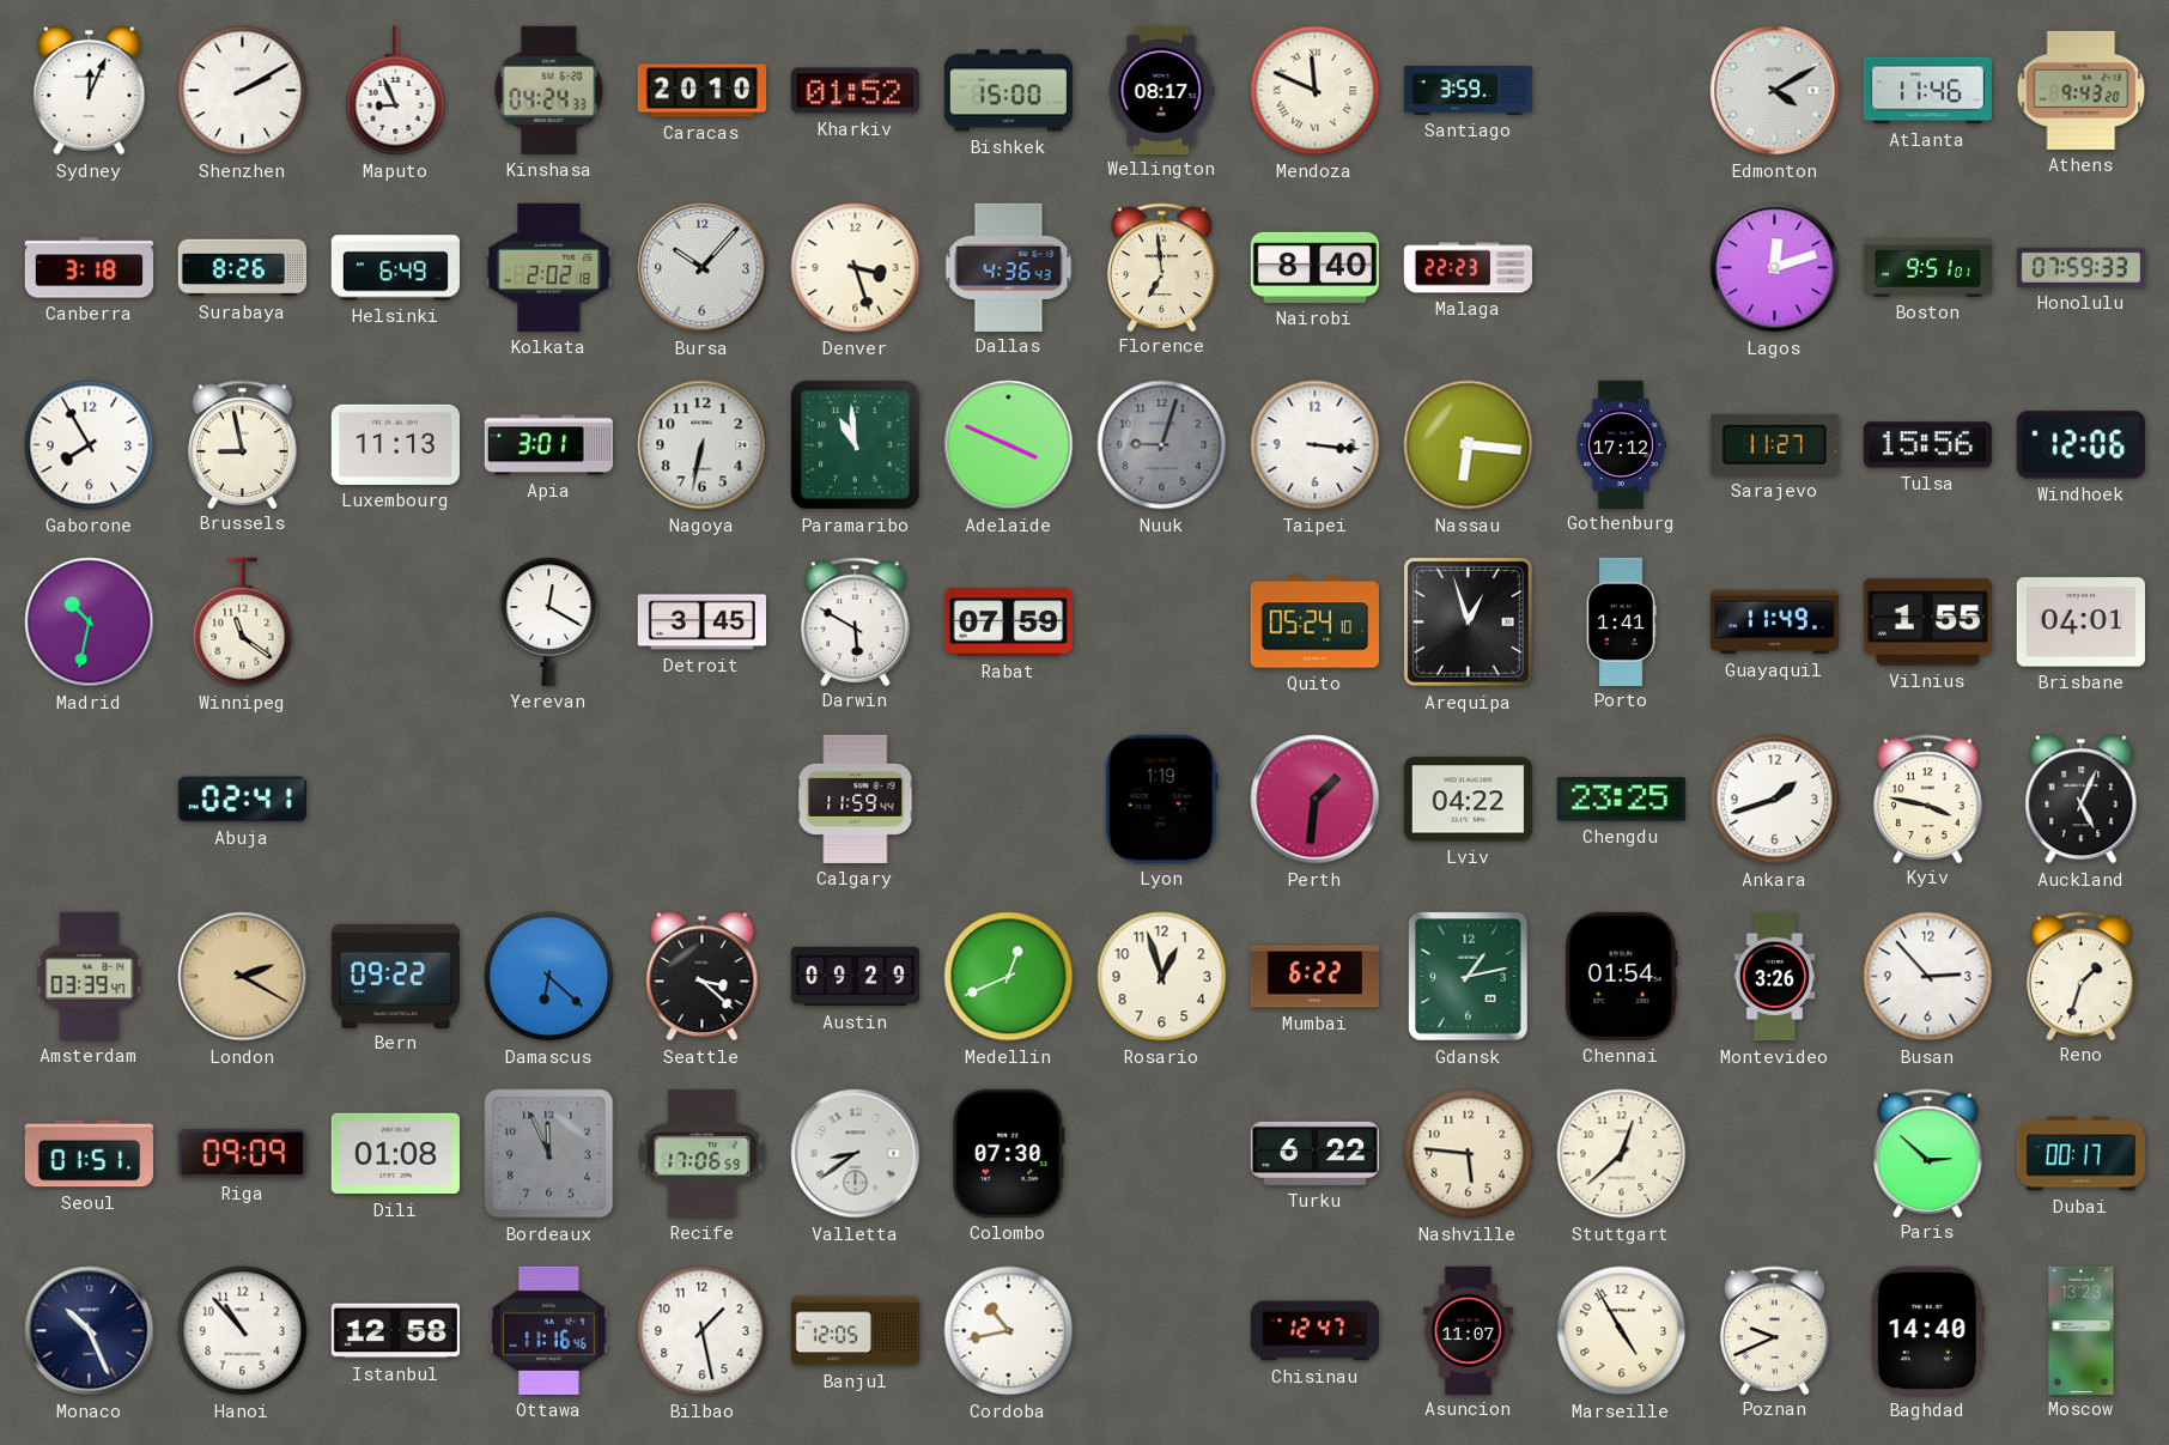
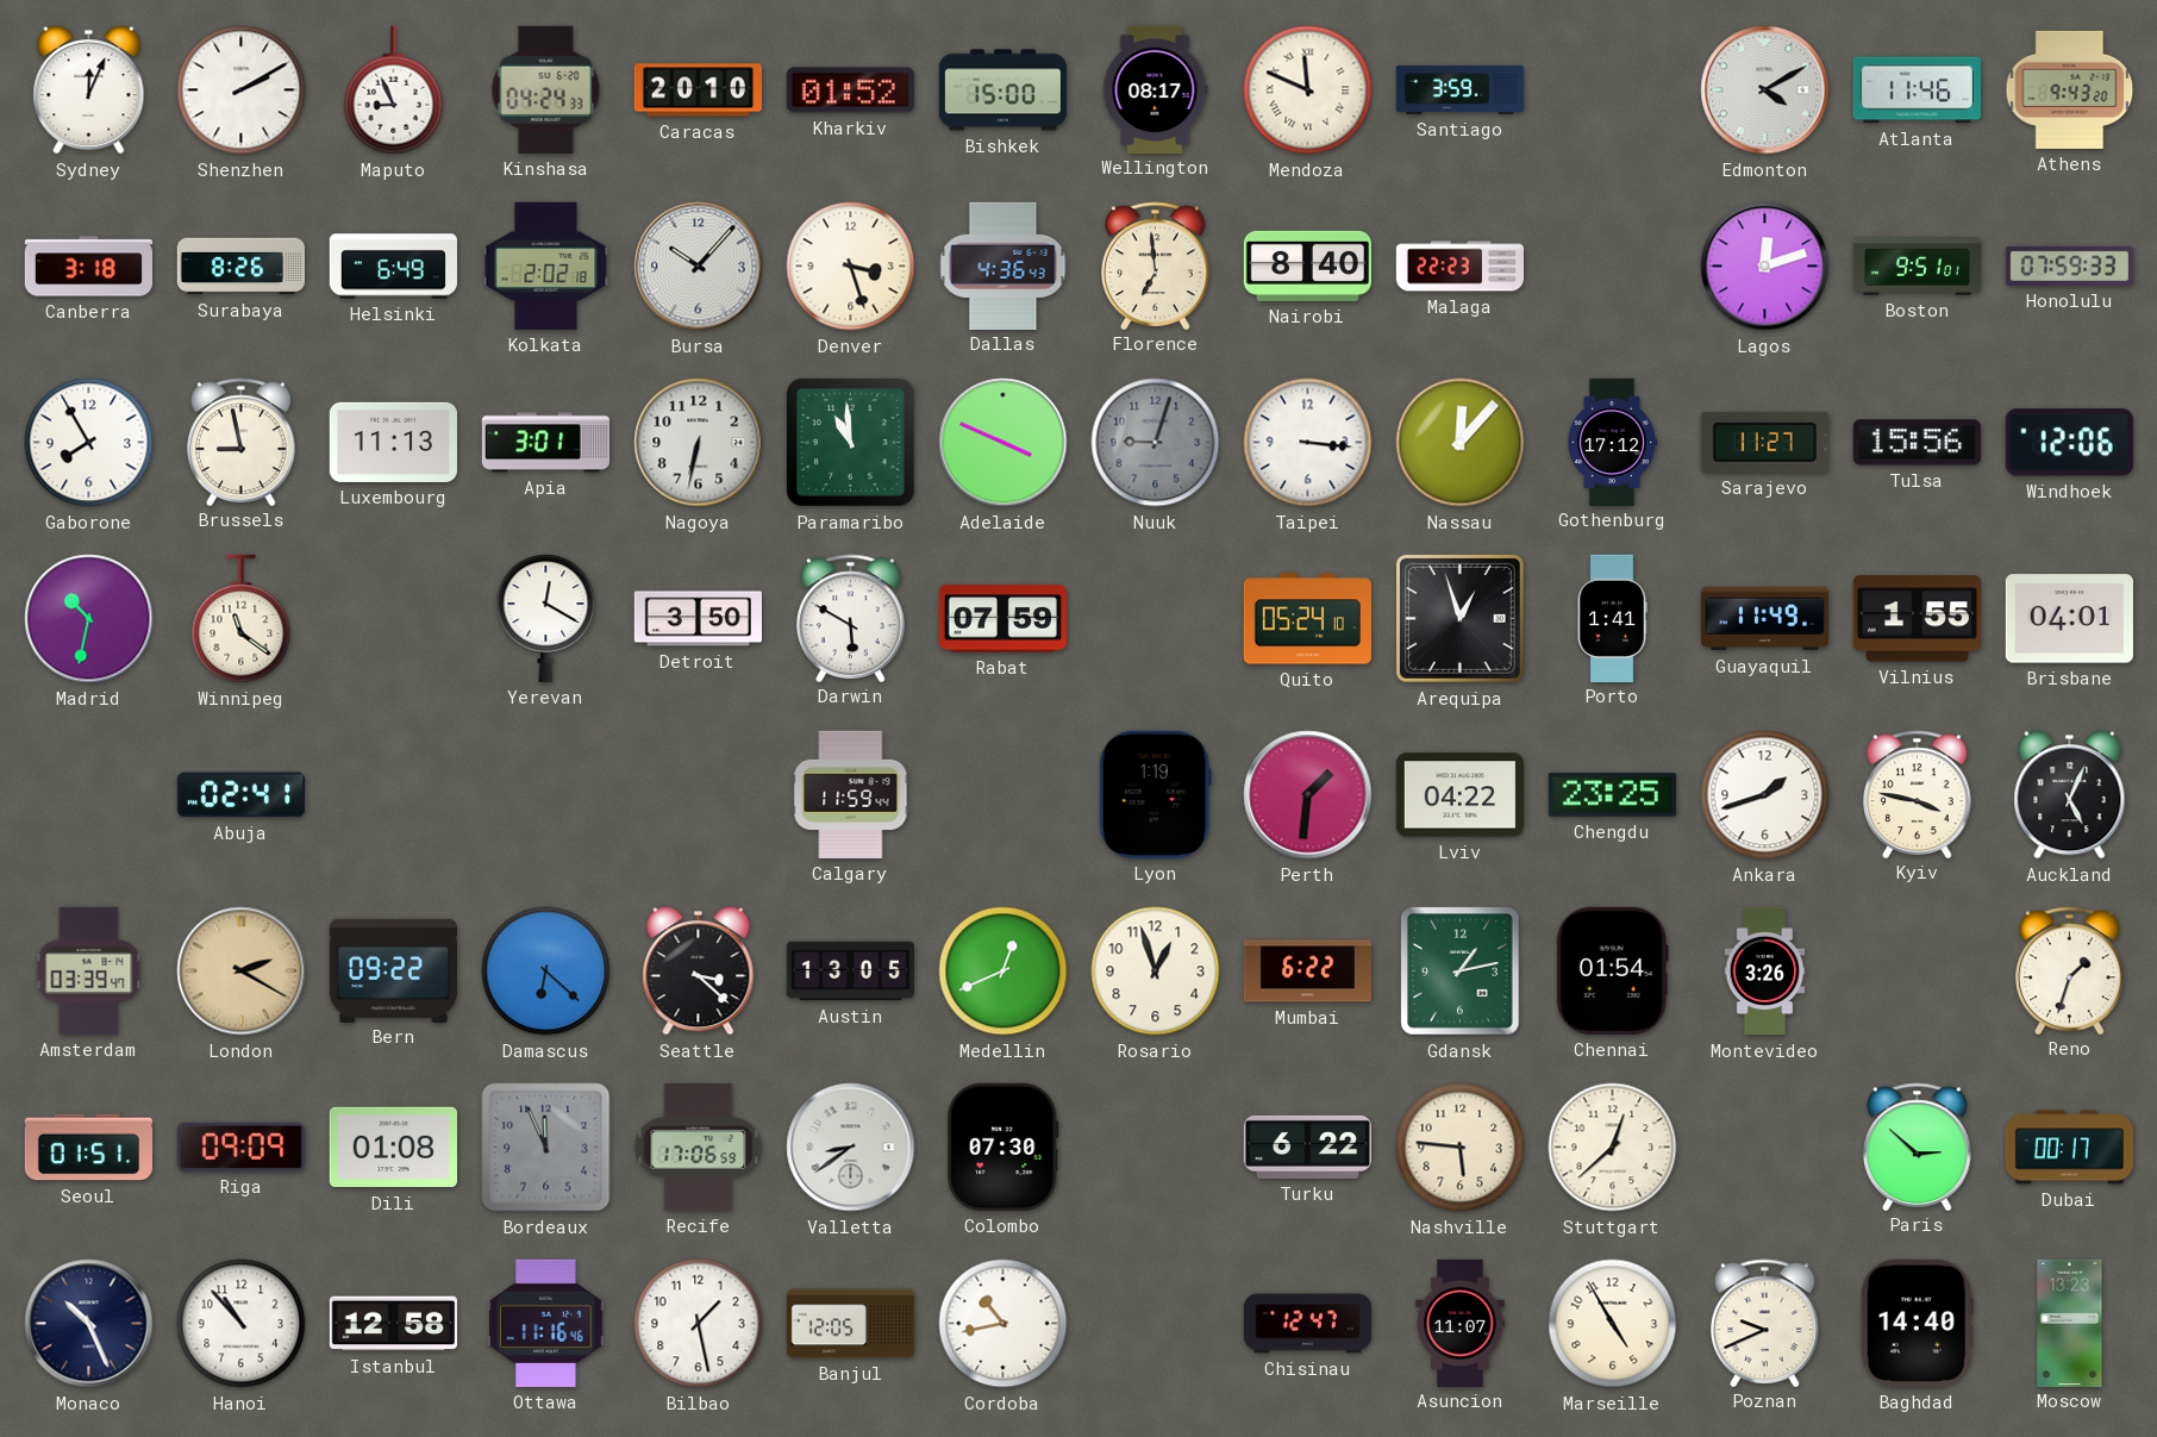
Nassau: 6:16 -> 12:07 (1461, 443)
Detroit: 3:45 -> 3:50 (698, 619)
Austin: 09:29 -> 13:05 (850, 971)
Busan: 2:53 -> none (1928, 977)
